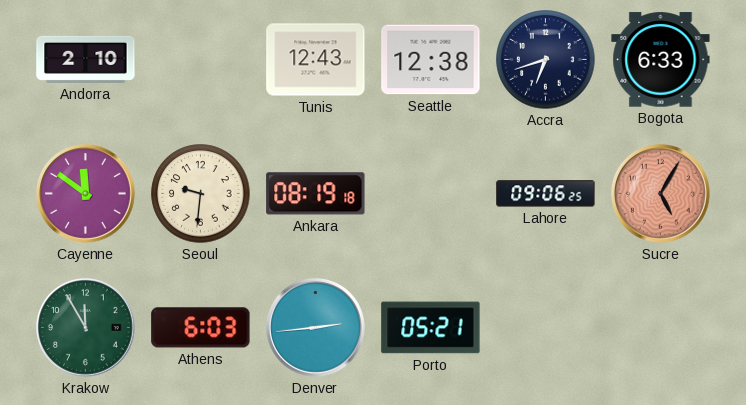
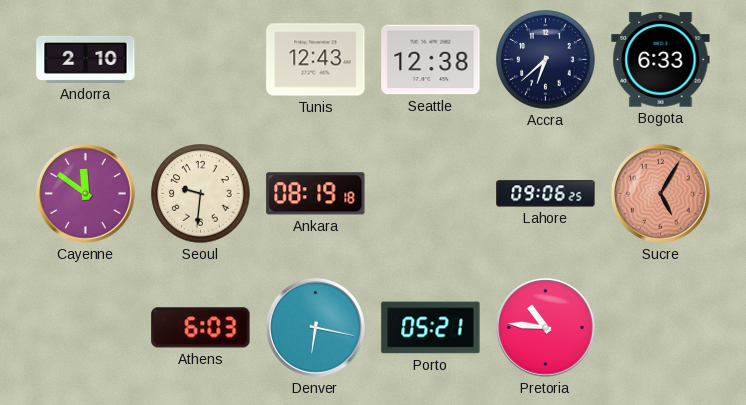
Accra: 6:42 -> 6:38 (546, 60)
Krakow: 11:55 -> none (86, 328)
Denver: 2:44 -> 6:17 (316, 328)
Pretoria: none -> 10:46 (546, 328)
